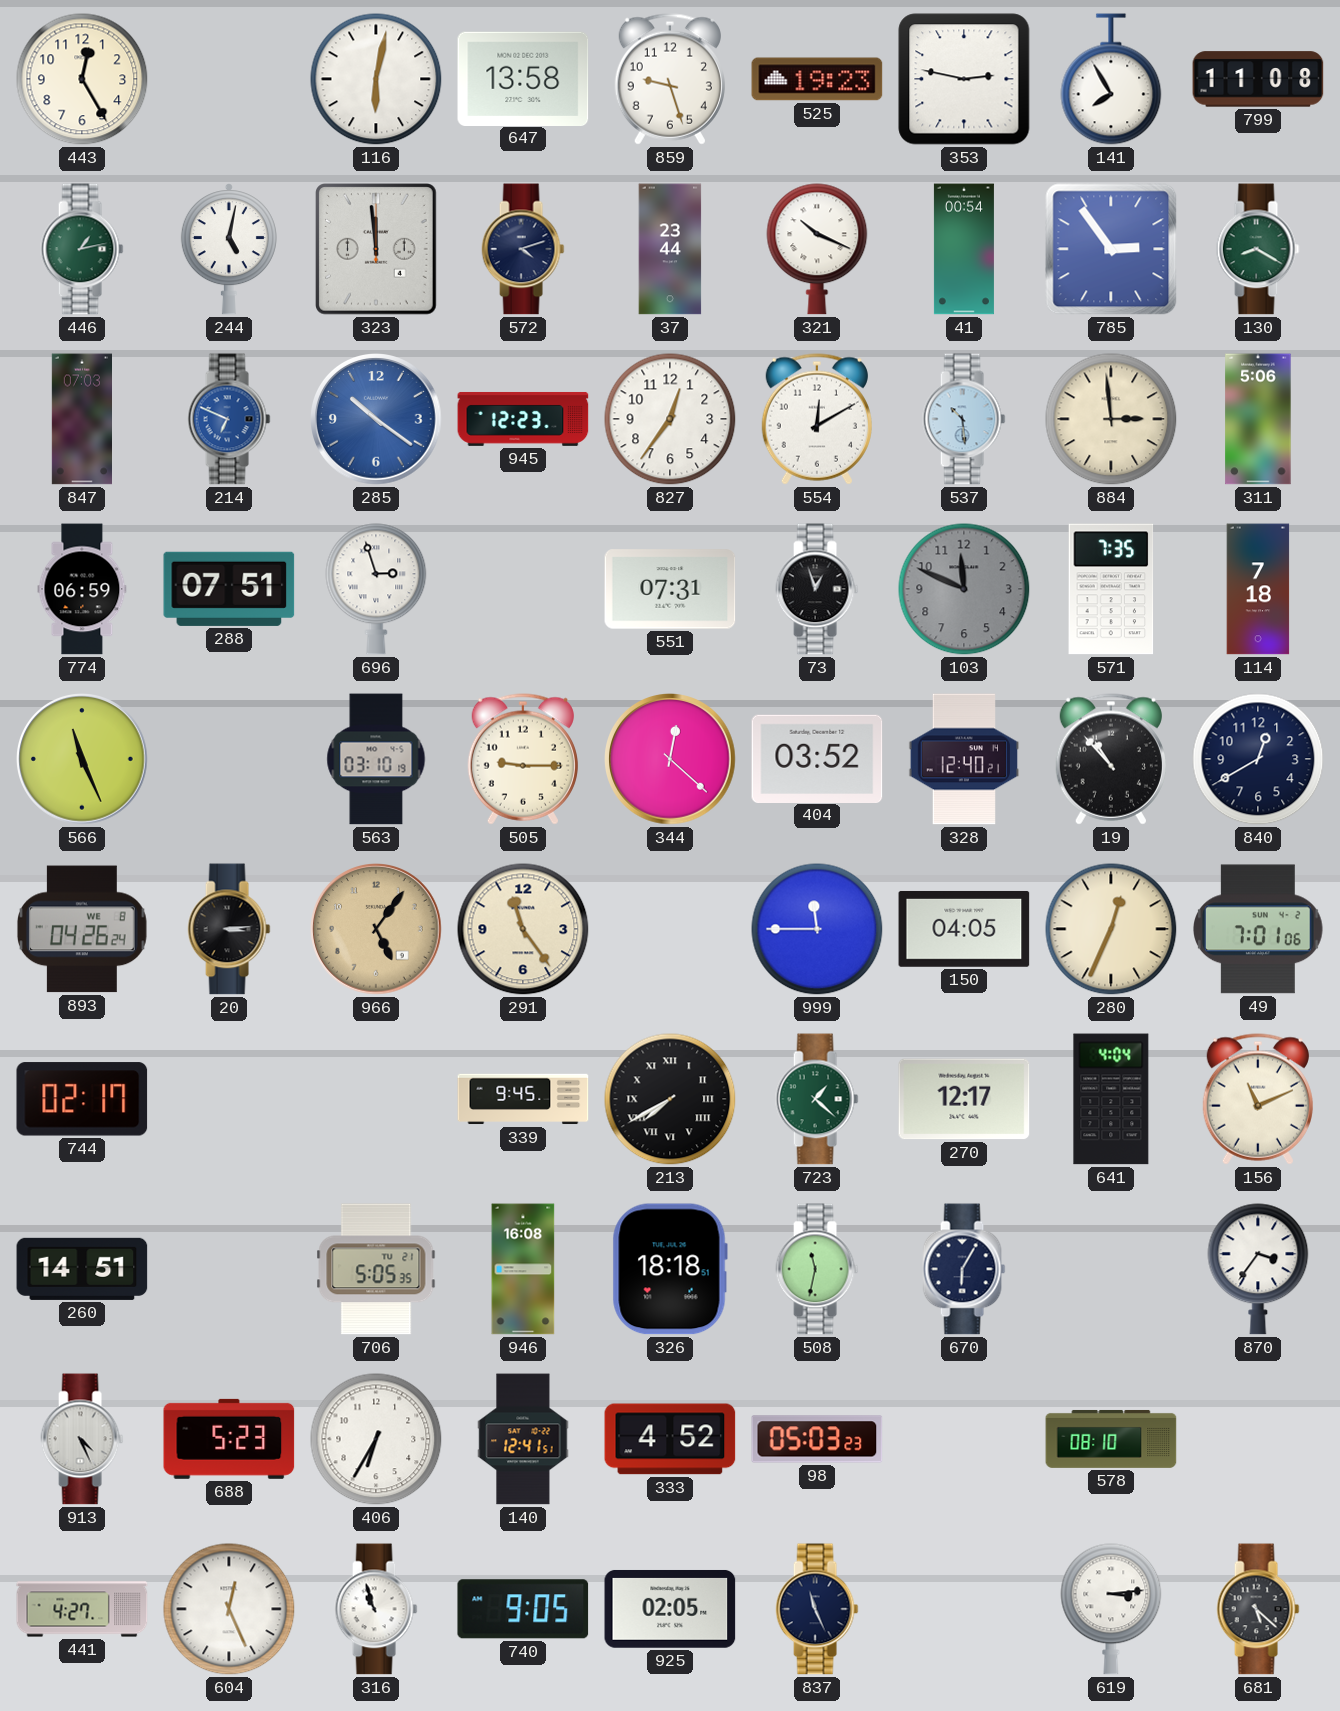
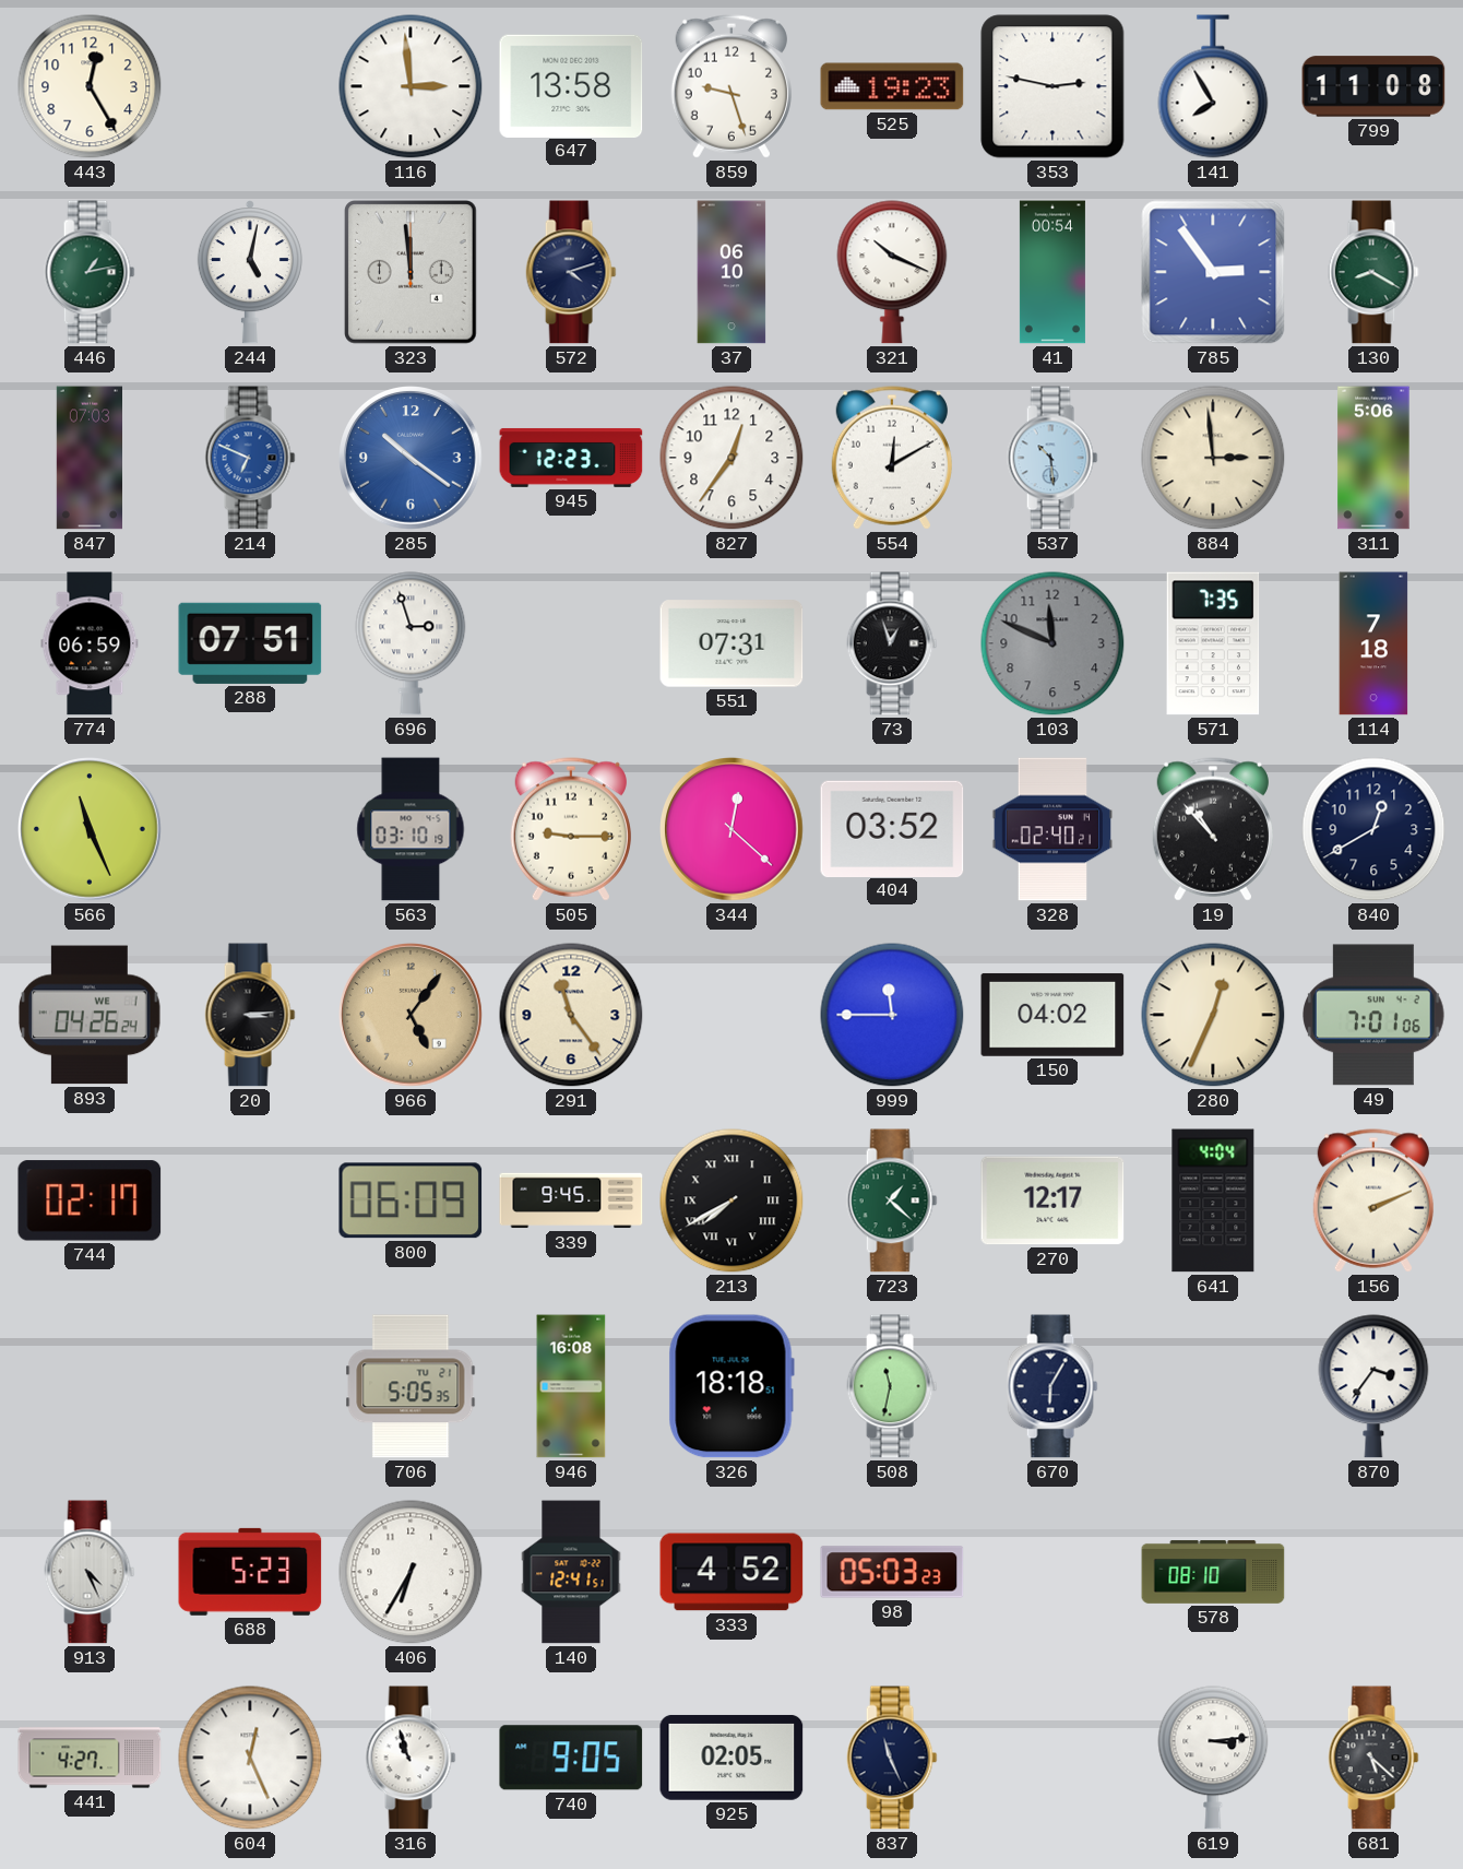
116: 6:02 -> 2:59 (411, 86)
37: 23:44 -> 06:10 (731, 272)
328: 12:40 -> 02:40 (1052, 829)
893 date: WE 8 -> WE 1 (90, 1015)
150: 04:05 -> 04:02 (1052, 1015)
800: none -> 06:09 (411, 1200)
156: 11:11 -> 2:11 (1373, 1200)
260: 14:51 -> none (82, 1269)
